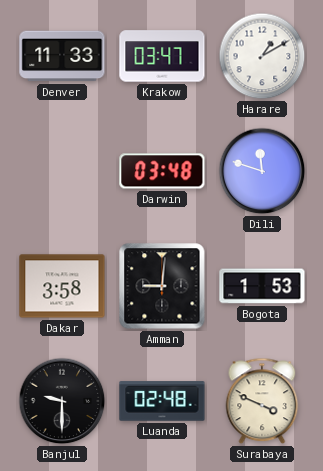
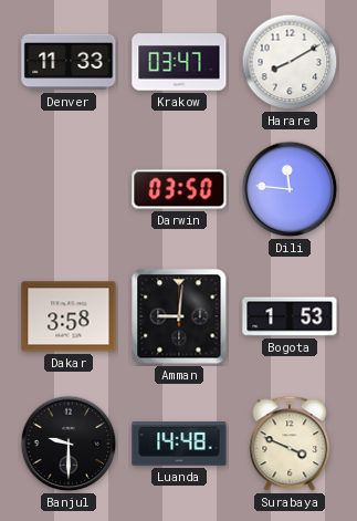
Harare: 1:10 -> 8:10 (290, 62)
Darwin: 03:48 -> 03:50 (179, 189)
Dili: 11:48 -> 11:46 (290, 189)
Luanda: 02:48 -> 14:48 (179, 444)
